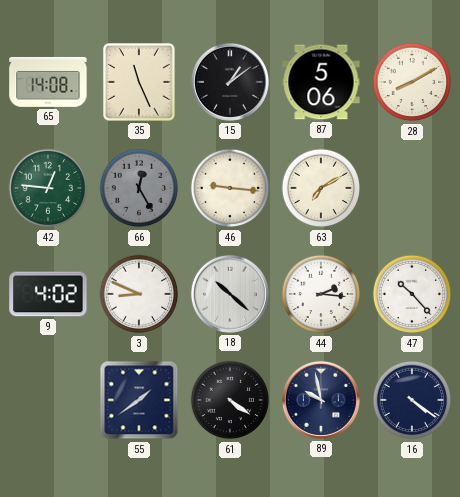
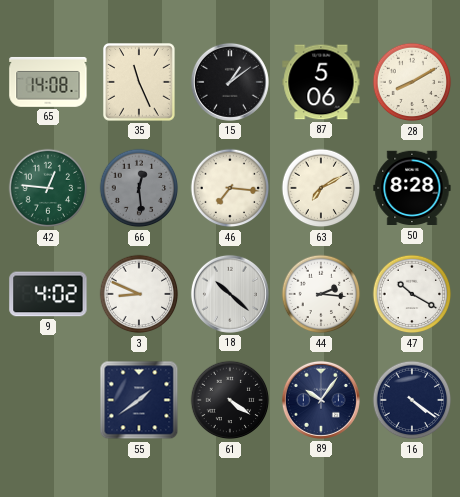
66: 12:25 -> 12:29 (139, 188)
46: 9:16 -> 7:16 (230, 188)
50: none -> 8:28 (412, 188)
47: 10:23 -> 10:20 (412, 294)
89: 9:58 -> 10:06 (321, 400)
